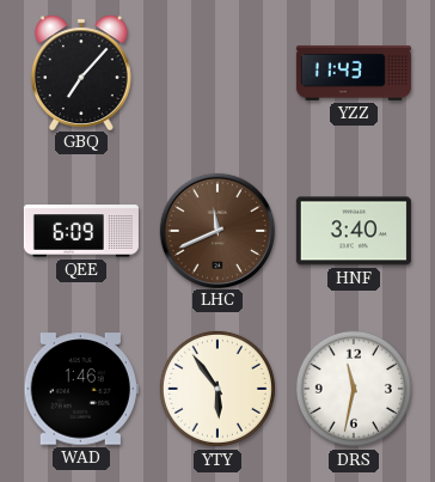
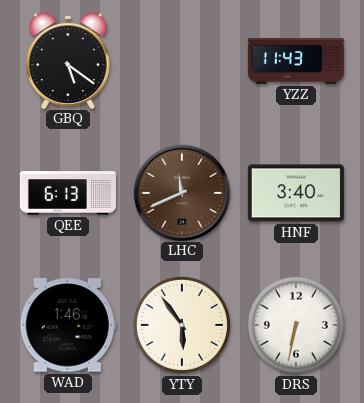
GBQ: 7:07 -> 5:21 (68, 60)
QEE: 6:09 -> 6:13 (68, 193)
DRS: 11:32 -> 6:32 (296, 325)
